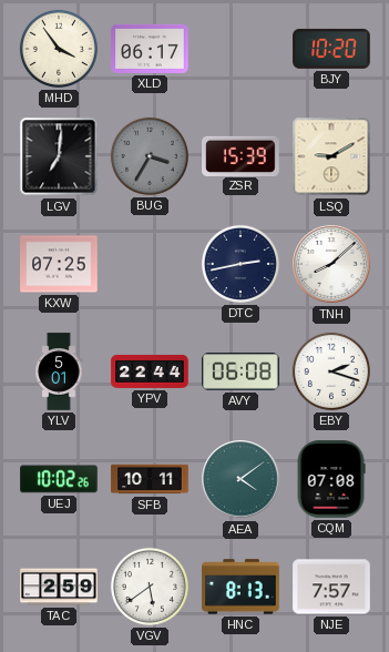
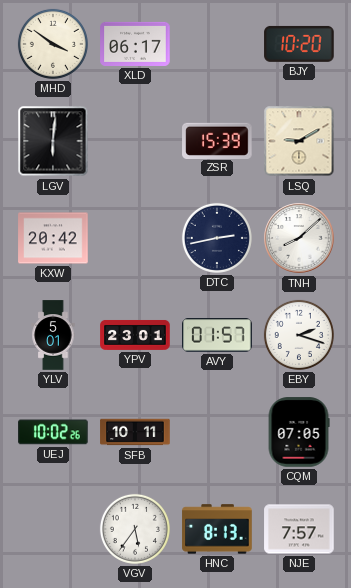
MHD: 3:54 -> 3:51 (53, 44)
LGV: 7:01 -> 6:01 (53, 141)
BUG: 3:35 -> none (150, 156)
KXW: 07:25 -> 20:42 (53, 238)
YPV: 22:44 -> 23:01 (135, 335)
AVY: 06:08 -> 01:57 (217, 335)
AEA: 4:09 -> none (240, 479)
CQM: 07:08 -> 07:05 (299, 432)
TAC: 2:59 -> none (59, 587)
VGV: 5:39 -> 5:36 (135, 529)
